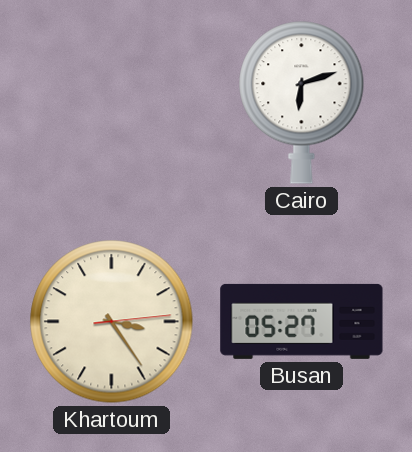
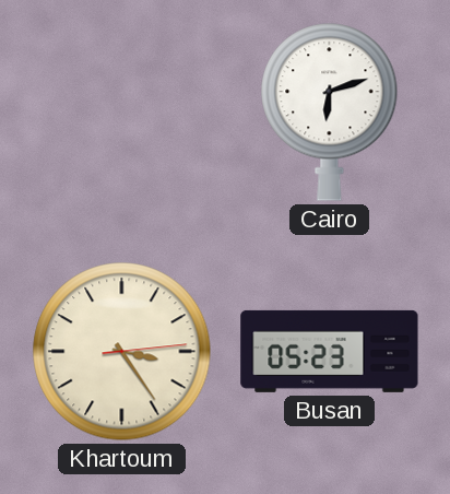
Busan: 05:27 -> 05:23 (330, 351)
